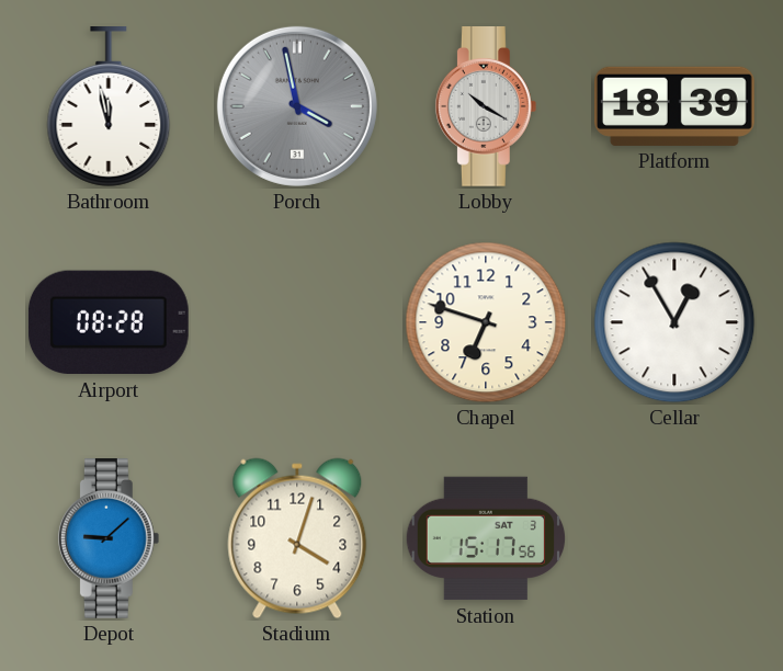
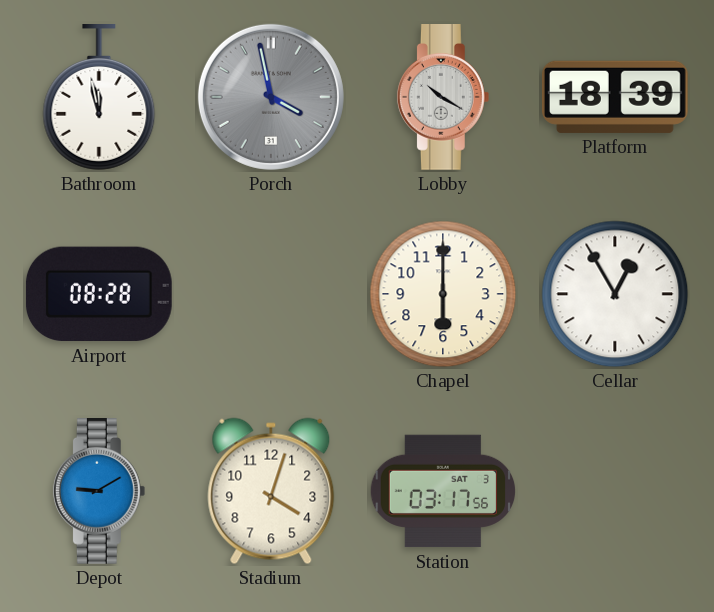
Chapel: 6:48 -> 6:00 (443, 294)
Depot: 9:08 -> 9:10 (99, 492)
Station: 15:17 -> 03:17 (443, 491)
